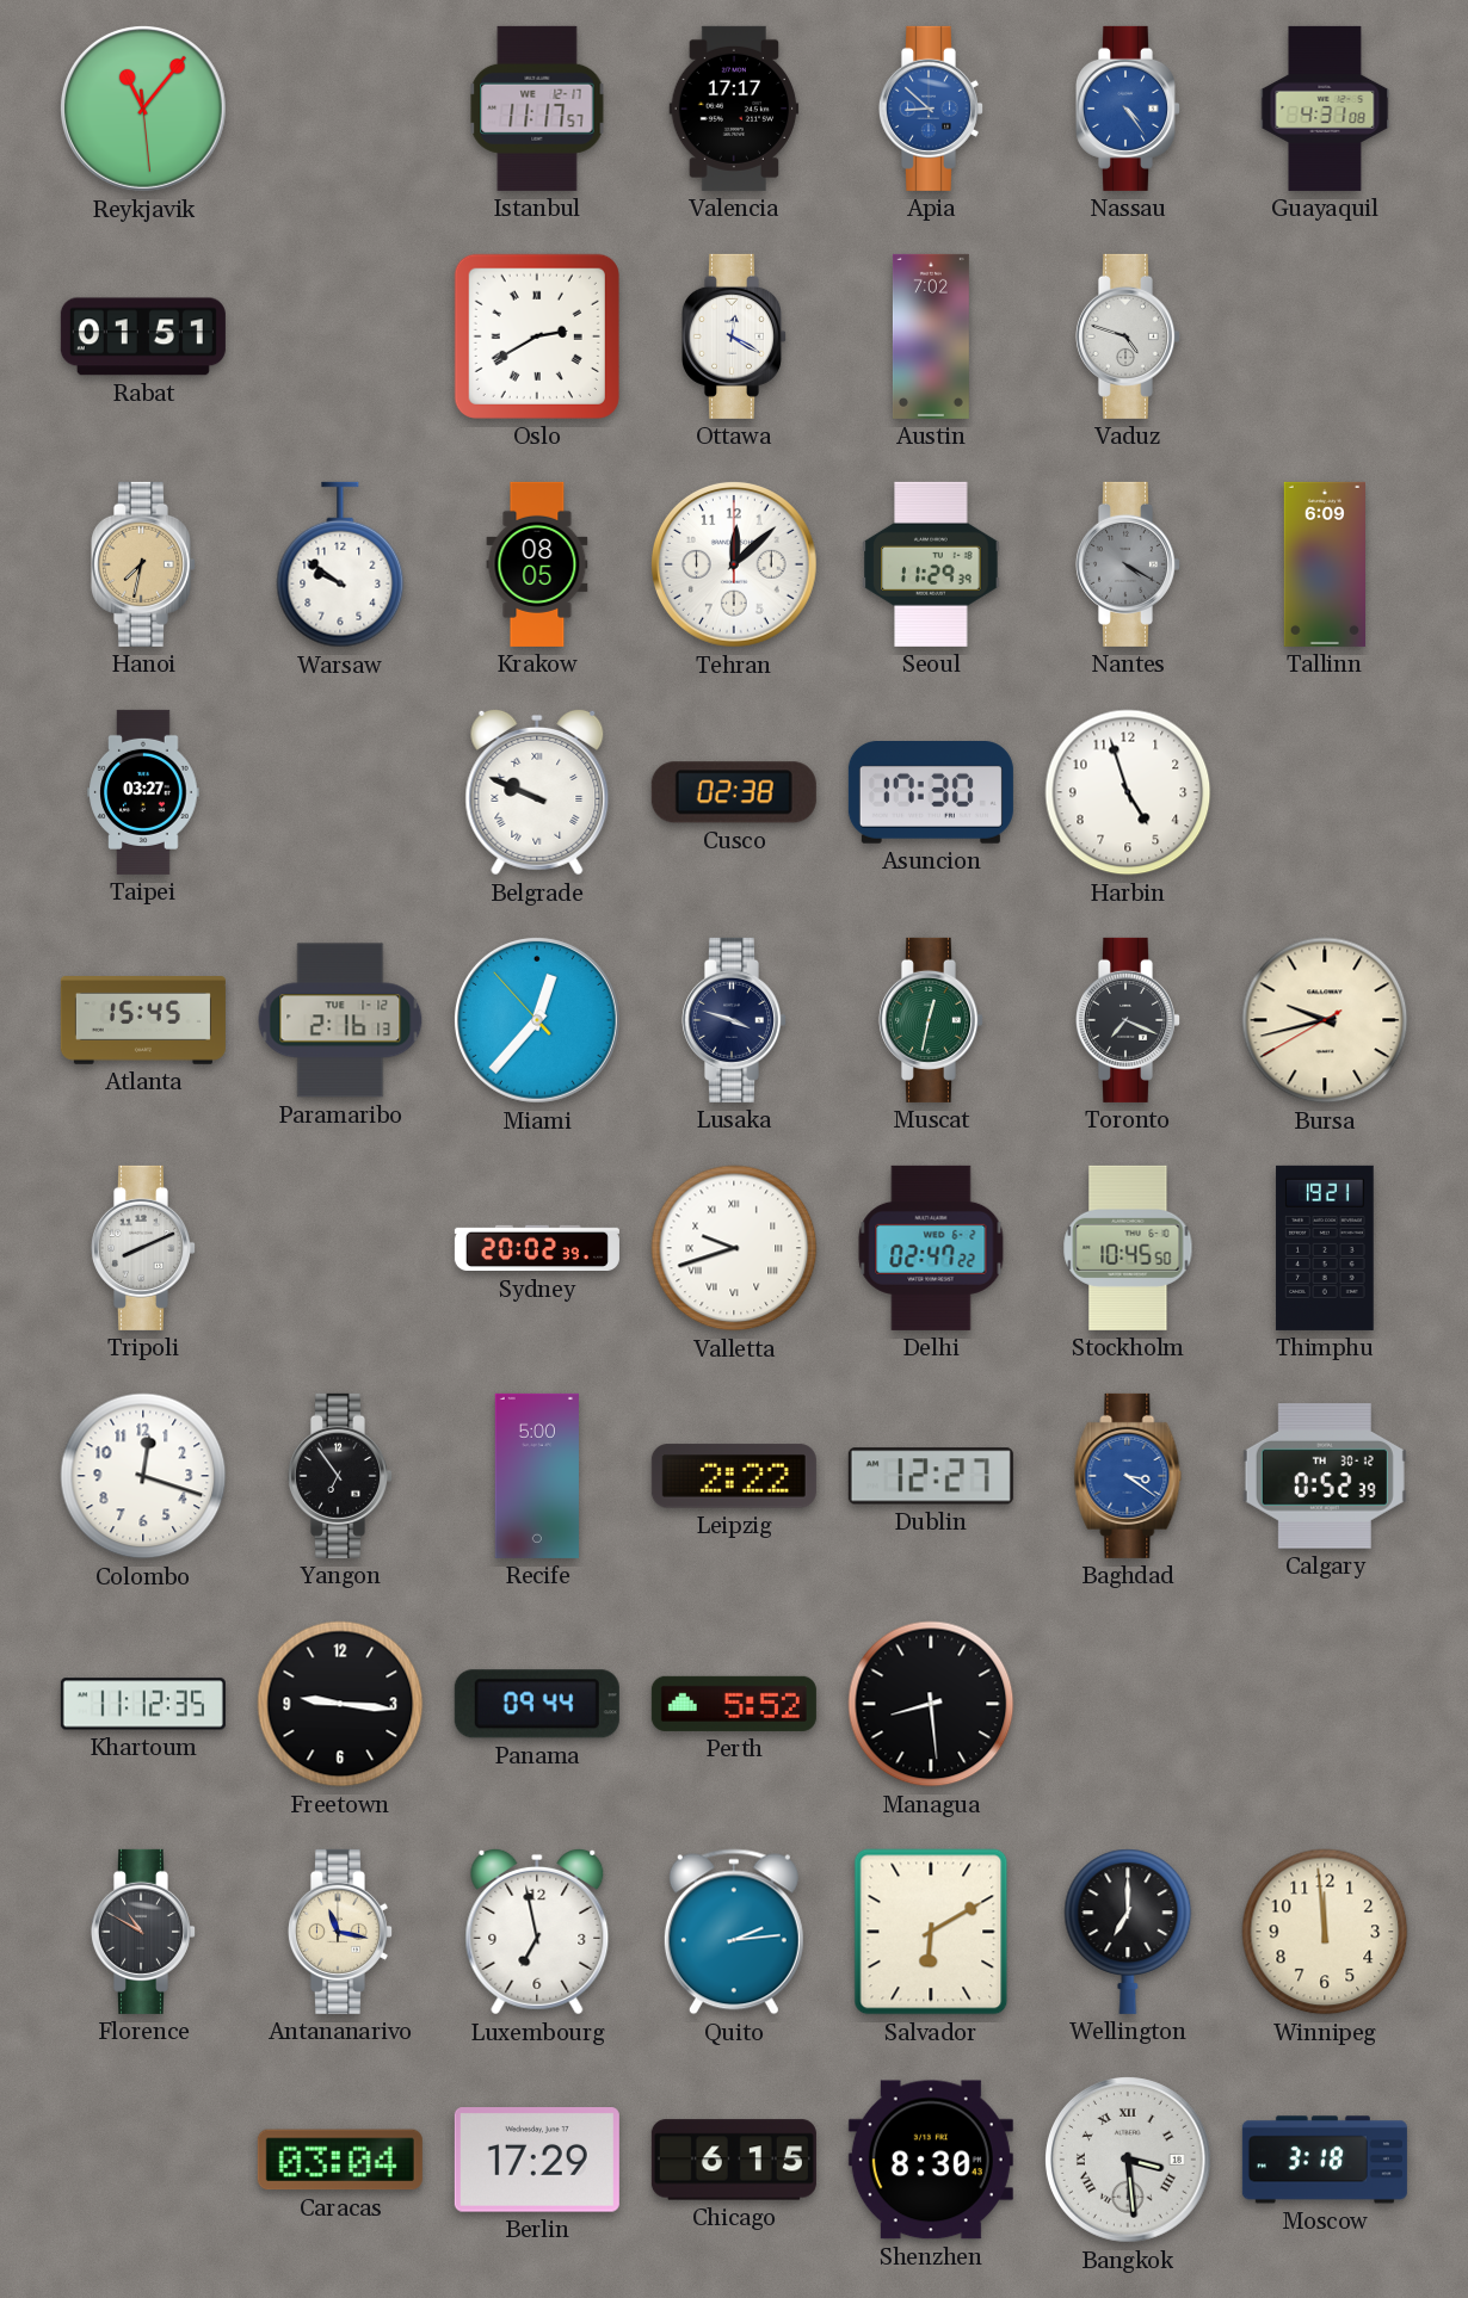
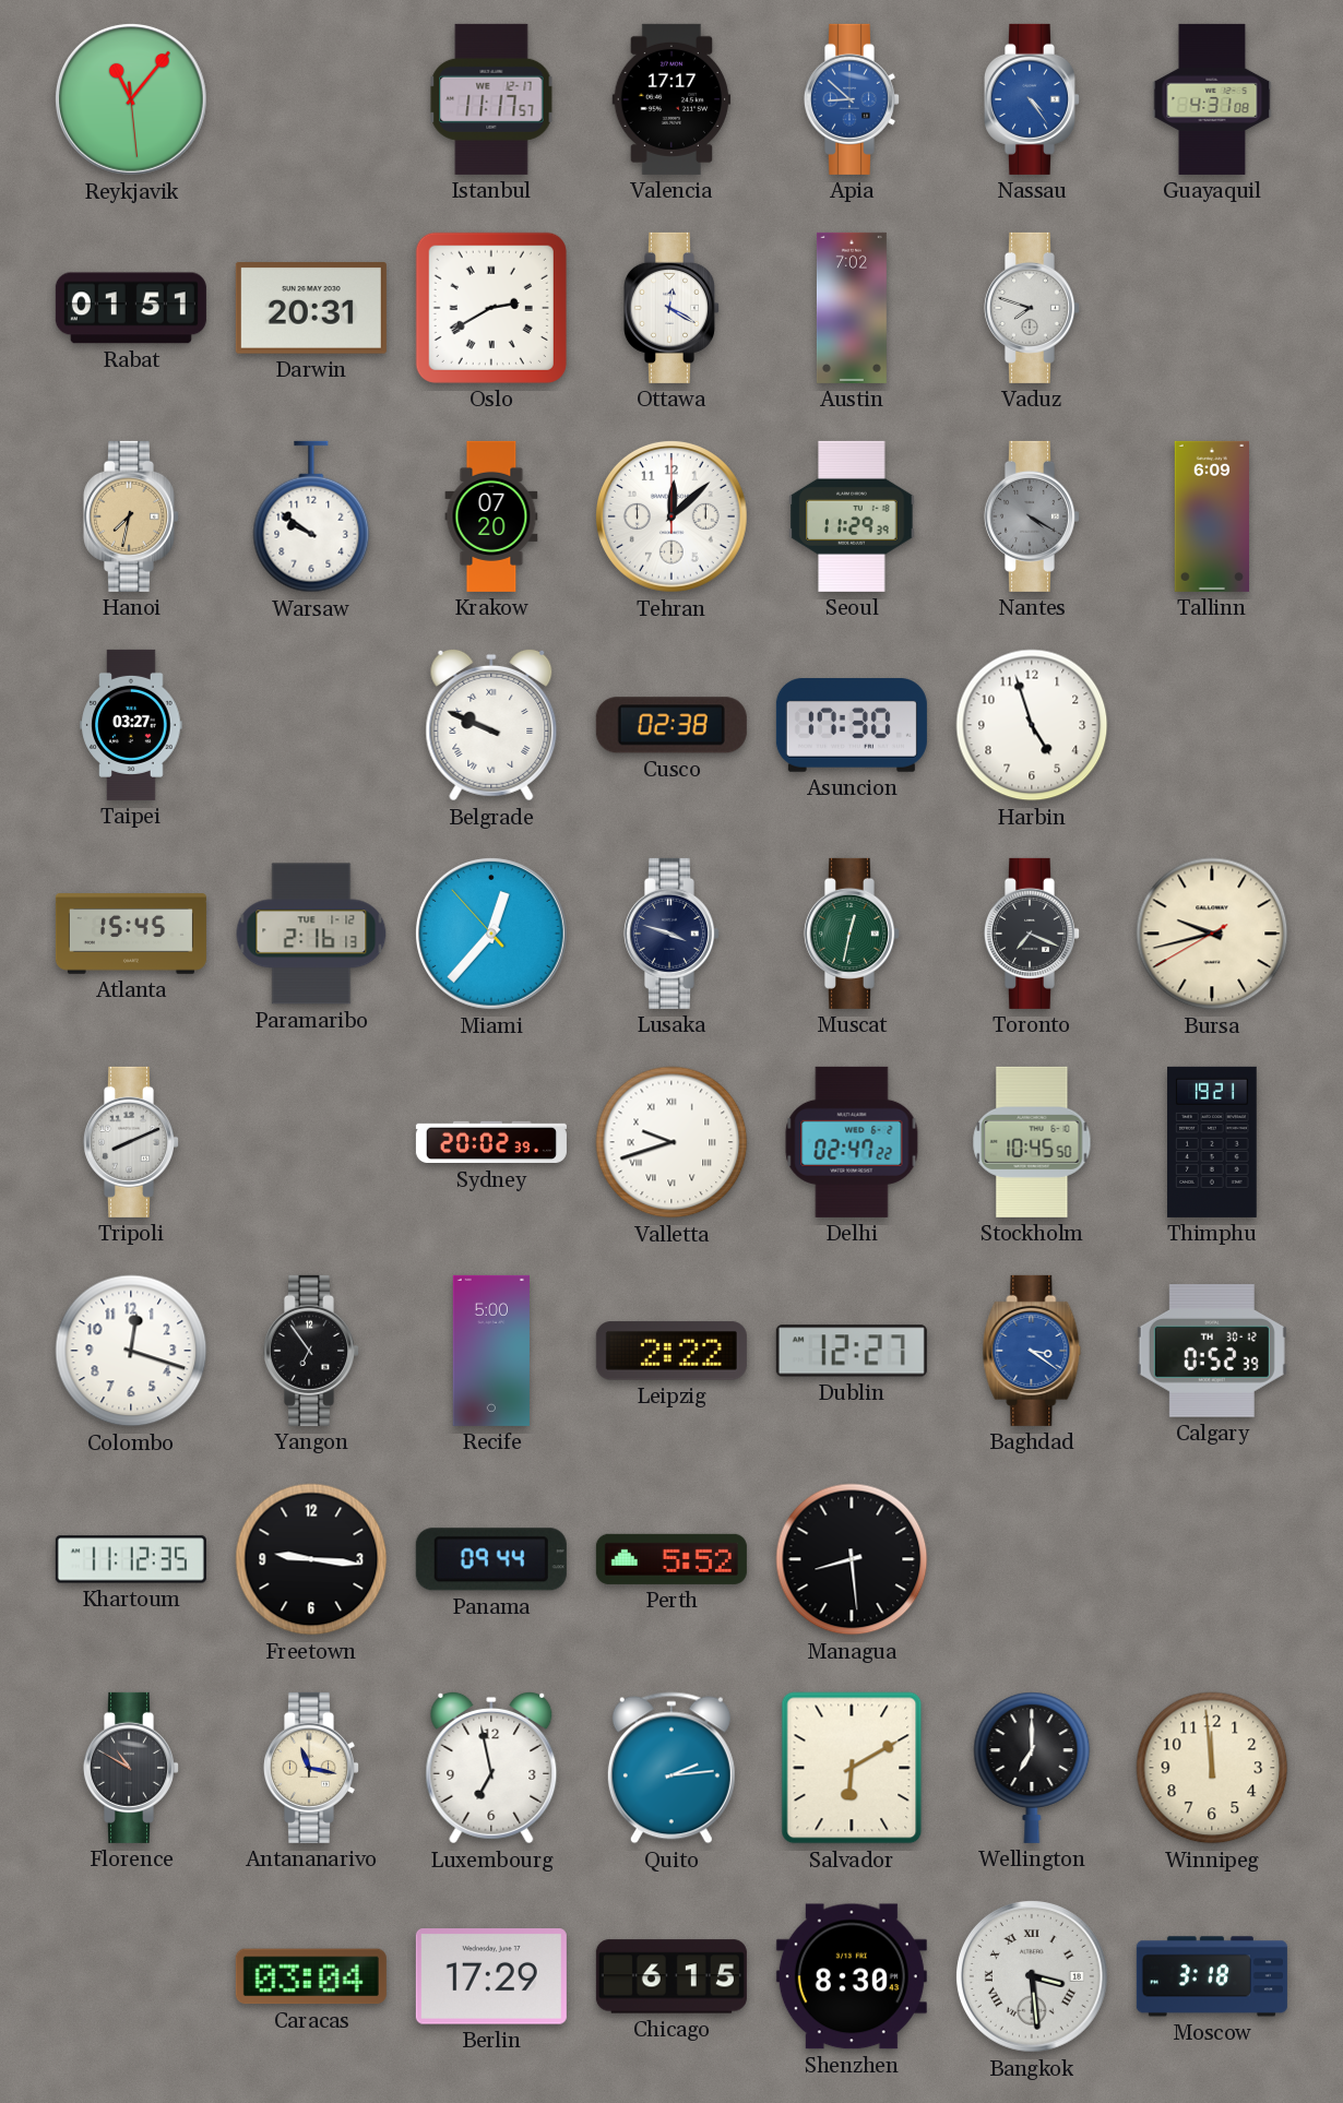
Darwin: none -> 20:31 (311, 308)
Vaduz: 4:48 -> 7:48 (1031, 308)
Krakow: 08:05 -> 07:20 (491, 516)
